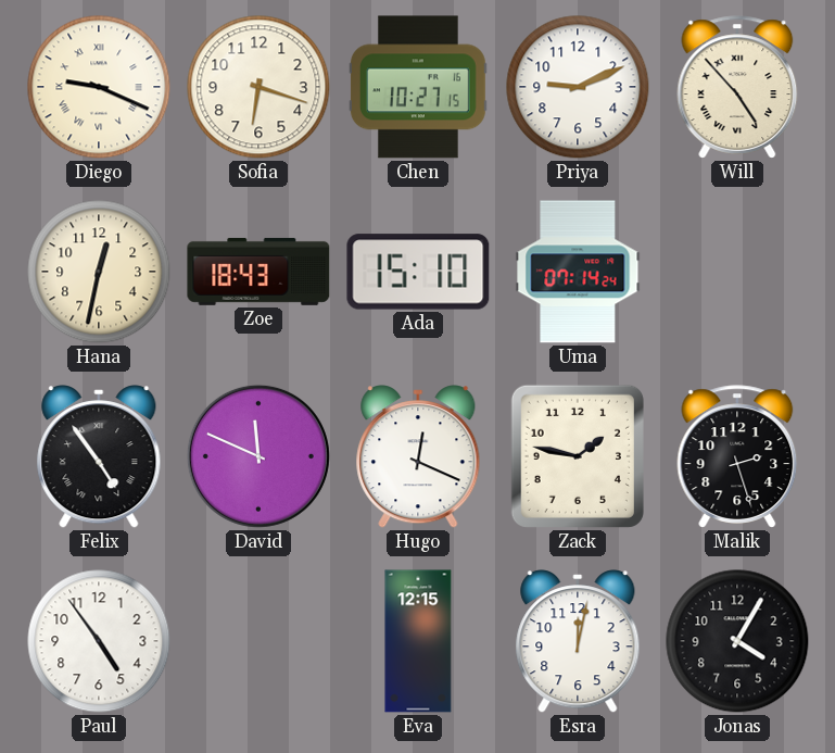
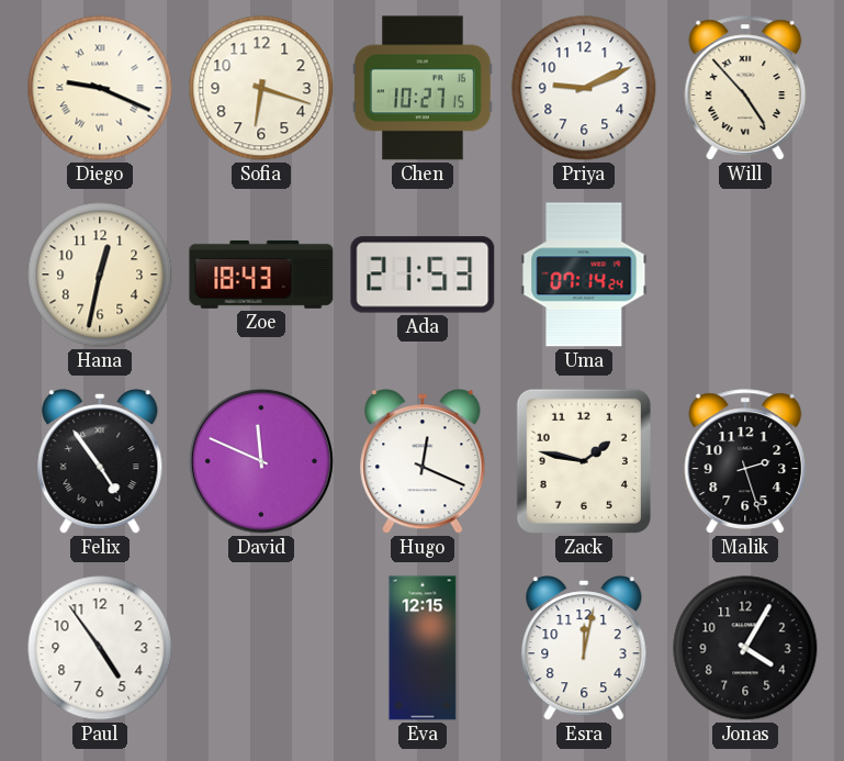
Ada: 15:10 -> 21:53 (423, 275)
